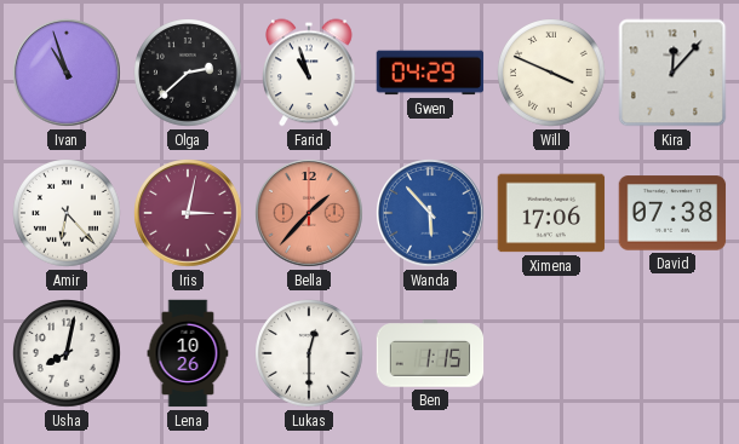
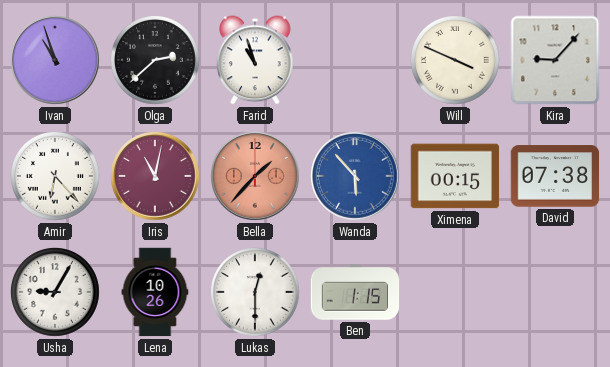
Gwen: 04:29 -> none (430, 73)
Kira: 12:07 -> 9:07 (555, 60)
Iris: 3:02 -> 11:02 (155, 176)
Ximena: 17:06 -> 00:15 (455, 176)
Usha: 8:02 -> 9:05 (55, 292)
